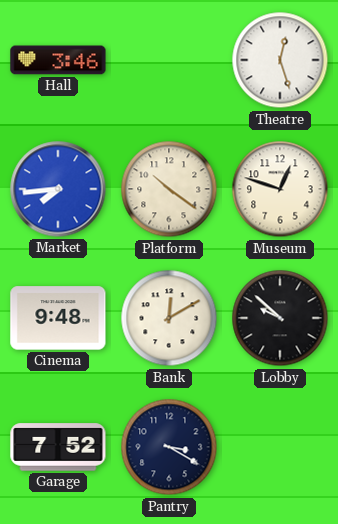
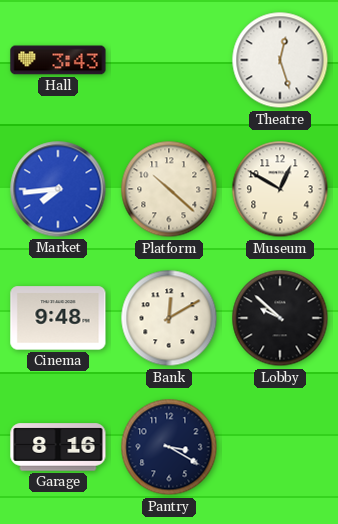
Hall: 3:46 -> 3:43 (58, 60)
Platform: 10:21 -> 10:22 (169, 189)
Museum: 12:48 -> 12:50 (280, 189)
Garage: 7:52 -> 8:16 (58, 447)
